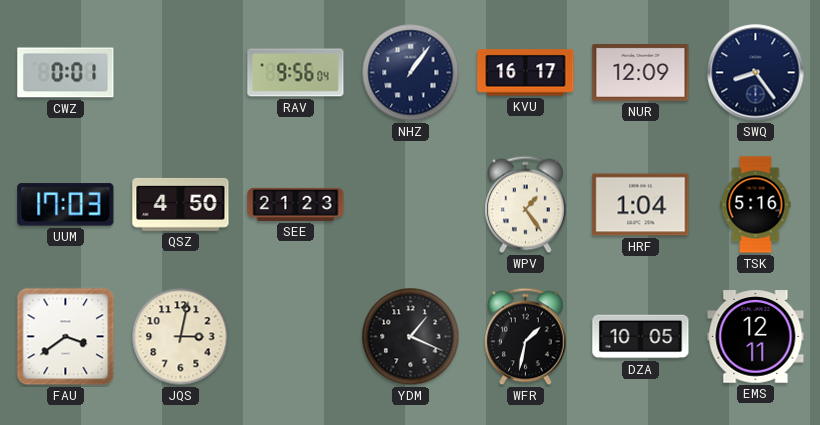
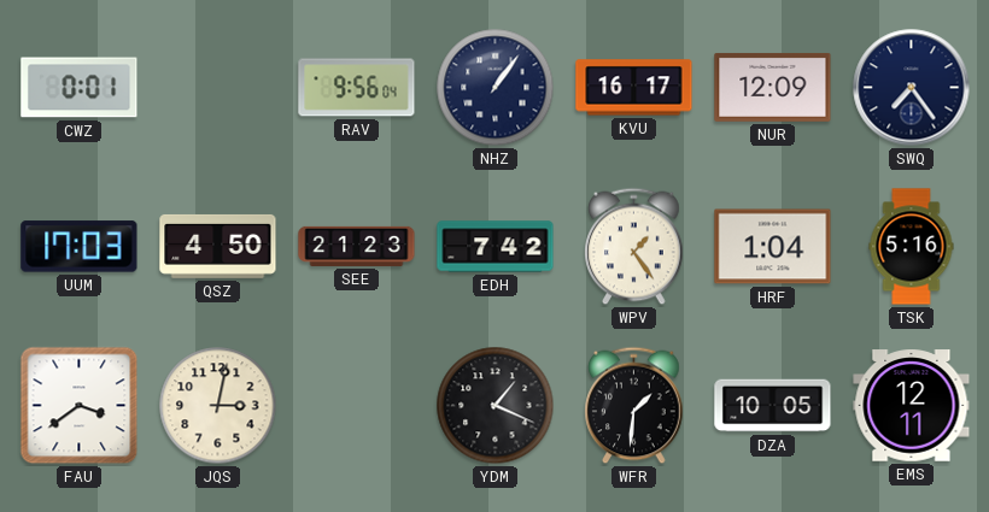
SWQ: 8:24 -> 7:24 (912, 88)
EDH: none -> 7:42 (496, 247)
WFR: 1:32 -> 1:31 (634, 406)
